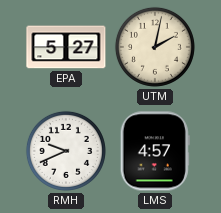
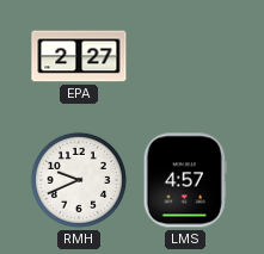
EPA: 5:27 -> 2:27 (79, 56)
UTM: 2:02 -> none (155, 47)
